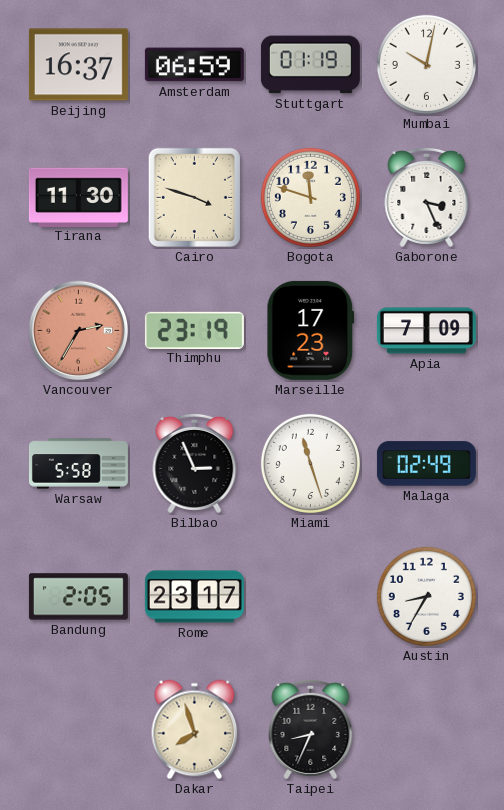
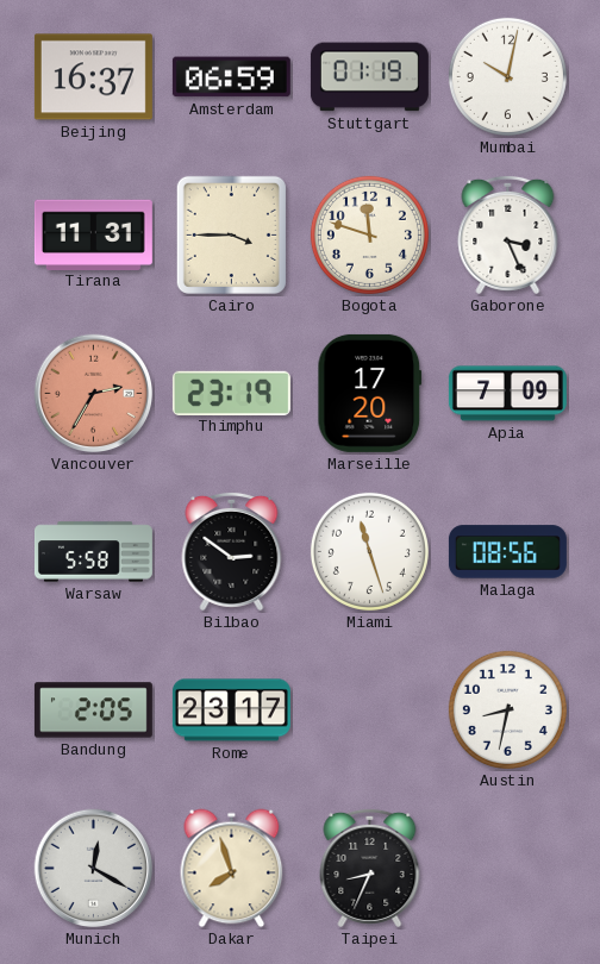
Tirana: 11:30 -> 11:31 (93, 234)
Cairo: 3:48 -> 3:45 (231, 234)
Marseille: 17:23 -> 17:20 (370, 393)
Bilbao: 2:56 -> 2:51 (232, 551)
Malaga: 02:49 -> 08:56 (507, 552)
Austin: 8:35 -> 8:32 (507, 709)
Munich: none -> 12:20 (94, 869)
